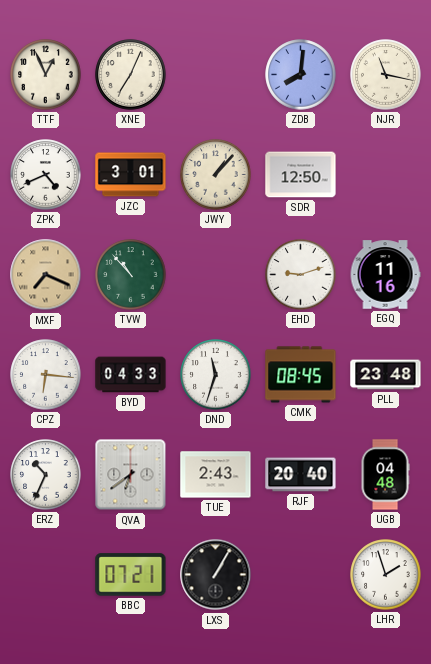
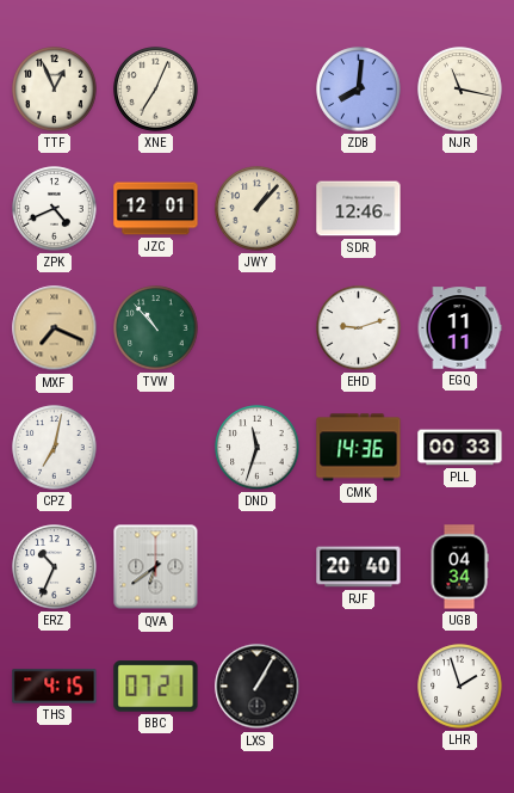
JZC: 3:01 -> 12:01 (156, 209)
SDR: 12:50 -> 12:46 (359, 209)
EGQ: 11:16 -> 11:11 (459, 328)
CPZ: 6:16 -> 7:02 (55, 448)
BYD: 04:33 -> none (131, 375)
CMK: 08:45 -> 14:36 (359, 448)
PLL: 23:48 -> 00:33 (460, 448)
TUE: 2:43 -> none (216, 475)
UGB: 04:48 -> 04:34 (459, 567)
THS: none -> 4:15 (55, 687)
